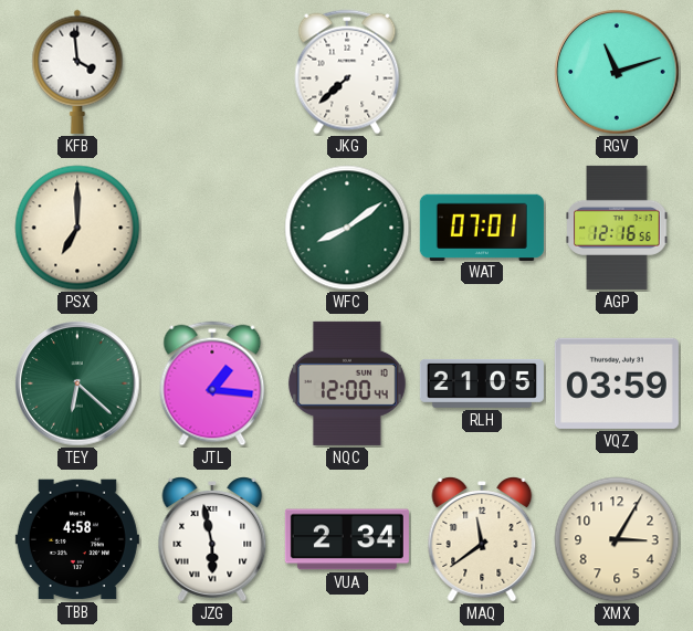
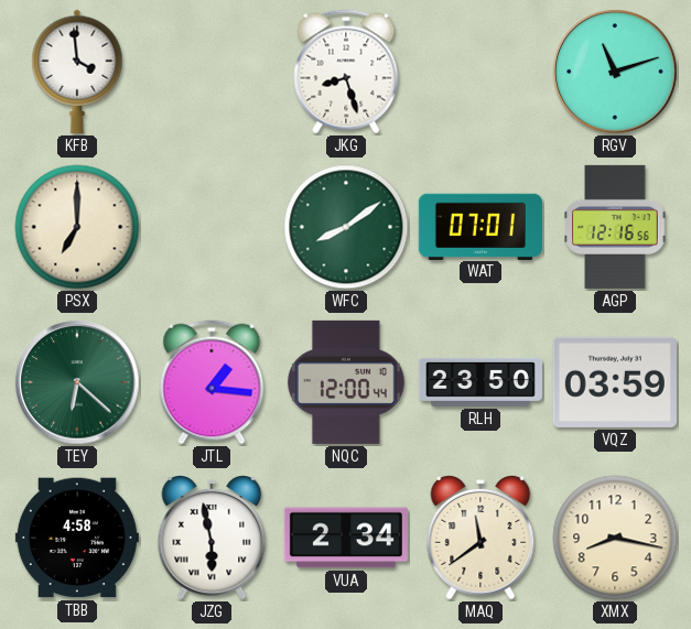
JKG: 7:38 -> 8:27 (346, 72)
RLH: 21:05 -> 23:50 (481, 382)
XMX: 3:05 -> 8:17 (615, 538)
